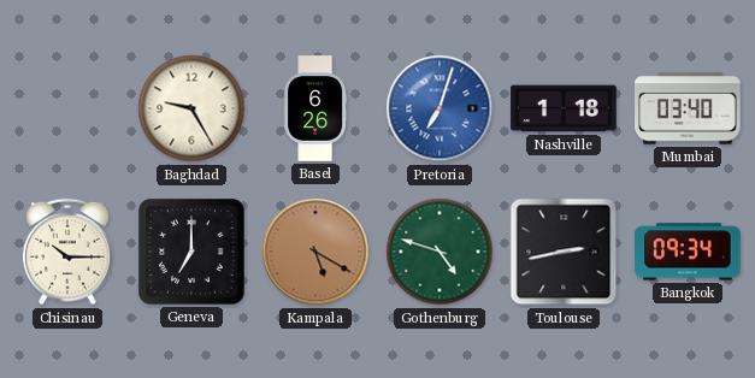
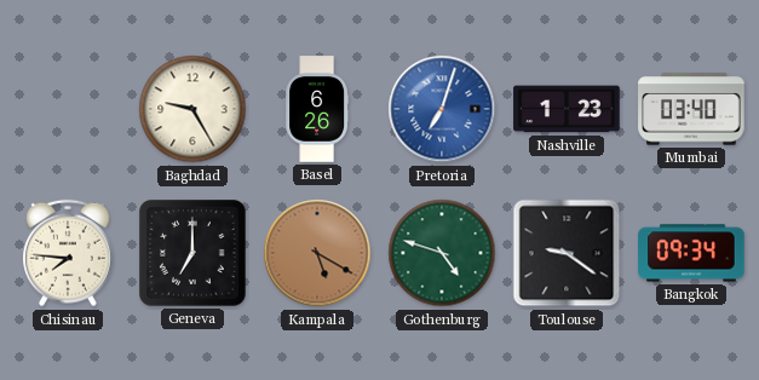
Nashville: 1:18 -> 1:23 (567, 109)
Chisinau: 10:15 -> 7:46 (69, 253)
Toulouse: 2:43 -> 9:21 (567, 253)
